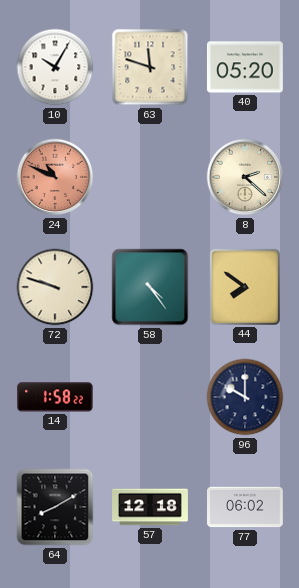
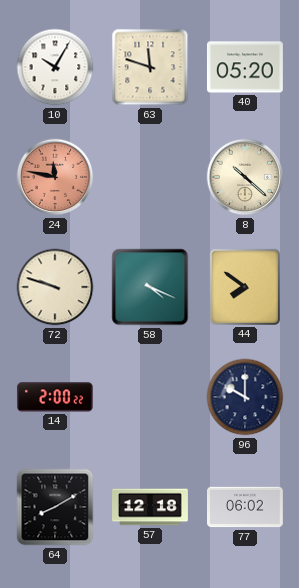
24: 10:49 -> 11:47 (55, 177)
8: 2:22 -> 10:22 (245, 177)
58: 4:24 -> 4:19 (150, 287)
14: 1:58 -> 2:00 (55, 397)
